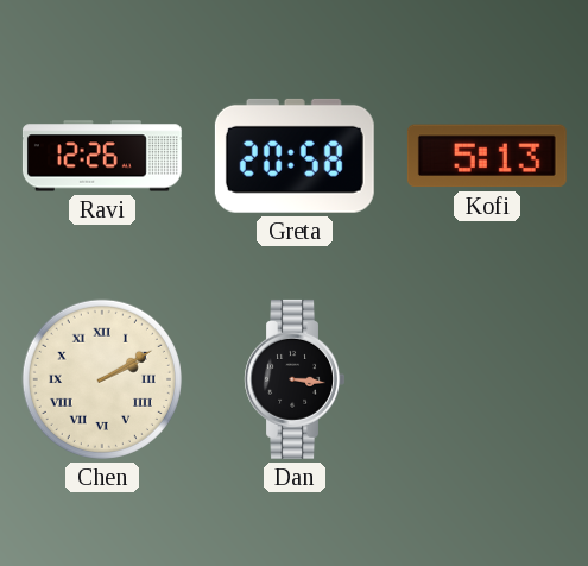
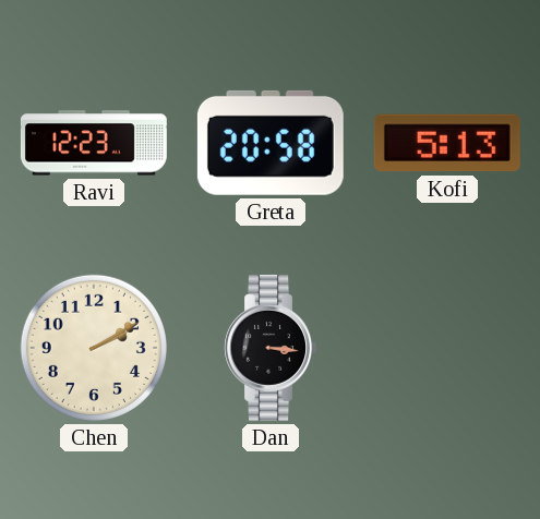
Ravi: 12:26 -> 12:23 (94, 143)
Chen numerals: Roman -> Arabic (94, 348)
